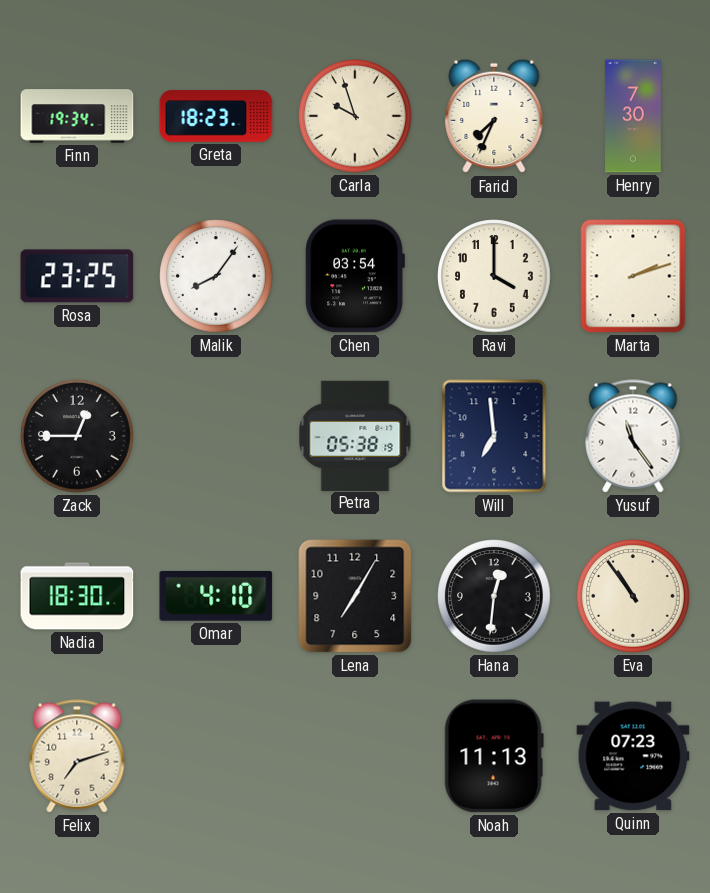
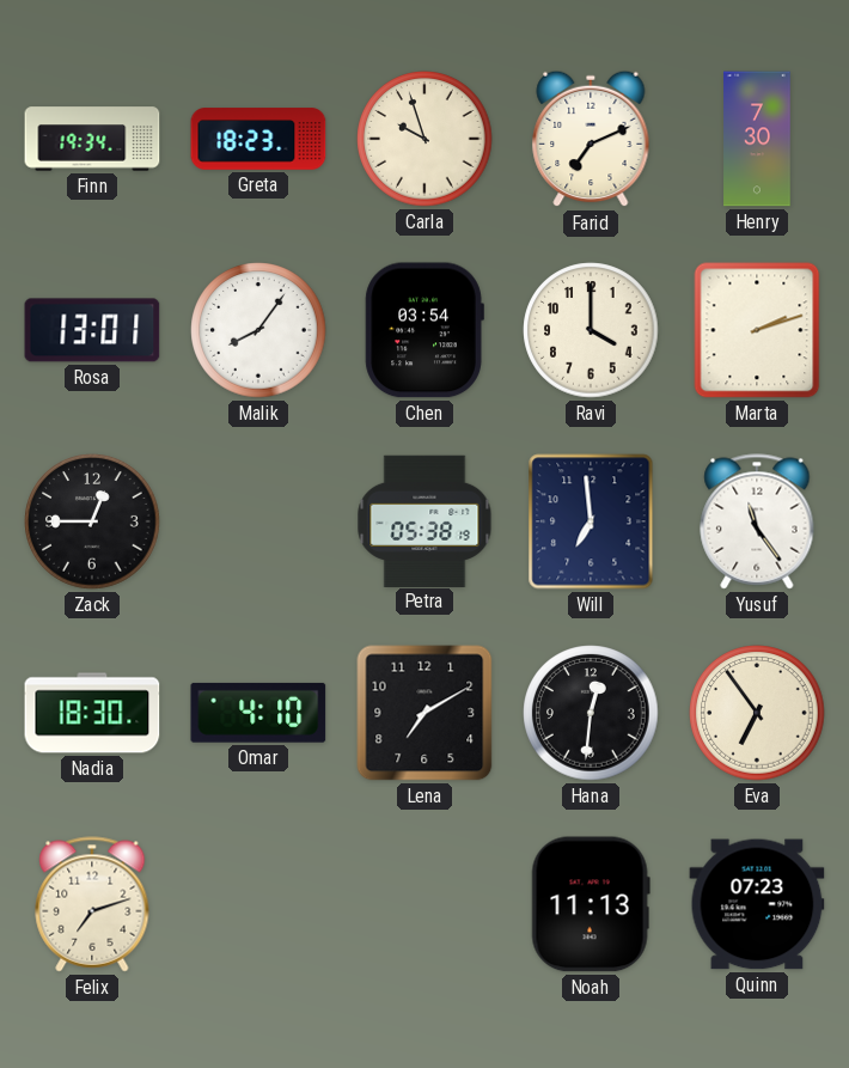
Farid: 7:34 -> 7:11 (591, 139)
Rosa: 23:25 -> 13:01 (92, 330)
Lena: 7:05 -> 7:10 (424, 713)
Eva: 10:54 -> 6:54 (757, 713)
